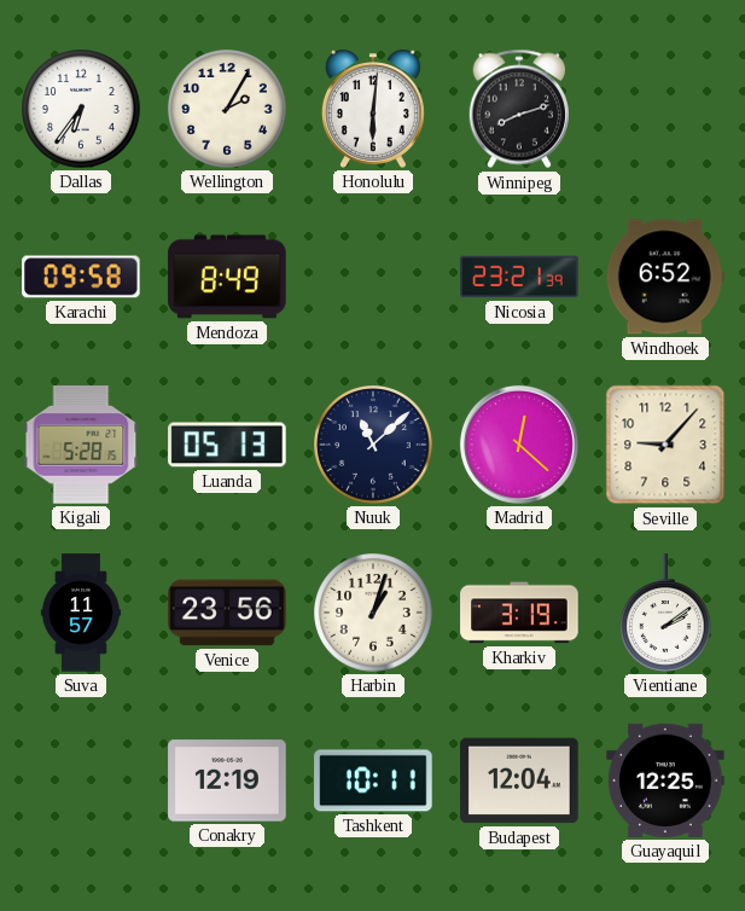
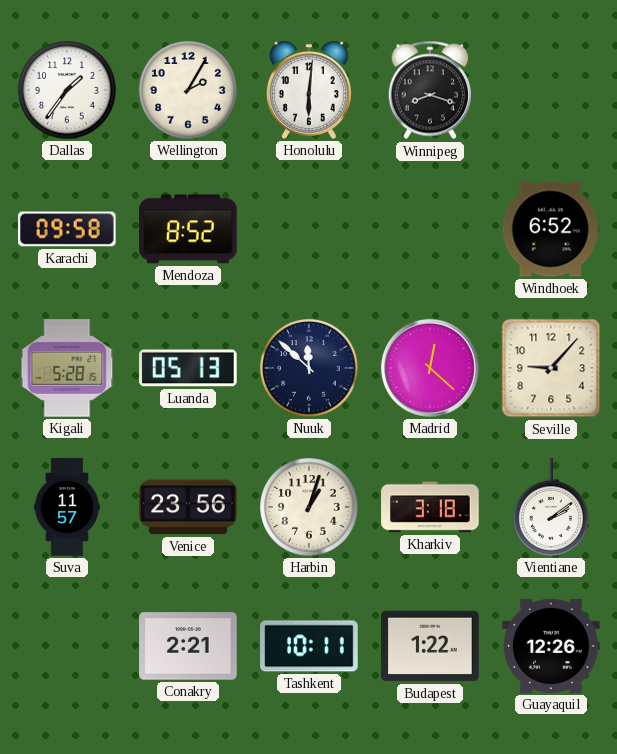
Dallas: 6:36 -> 1:36 (67, 90)
Winnipeg: 8:12 -> 8:18 (429, 90)
Mendoza: 8:49 -> 8:52 (188, 229)
Nicosia: 23:21 -> none (519, 277)
Nuuk: 11:08 -> 11:52 (309, 368)
Kharkiv: 3:19 -> 3:18 (430, 507)
Conakry: 12:19 -> 2:21 (188, 646)
Budapest: 12:04 -> 1:22 (430, 646)
Guayaquil: 12:25 -> 12:26 (551, 646)
